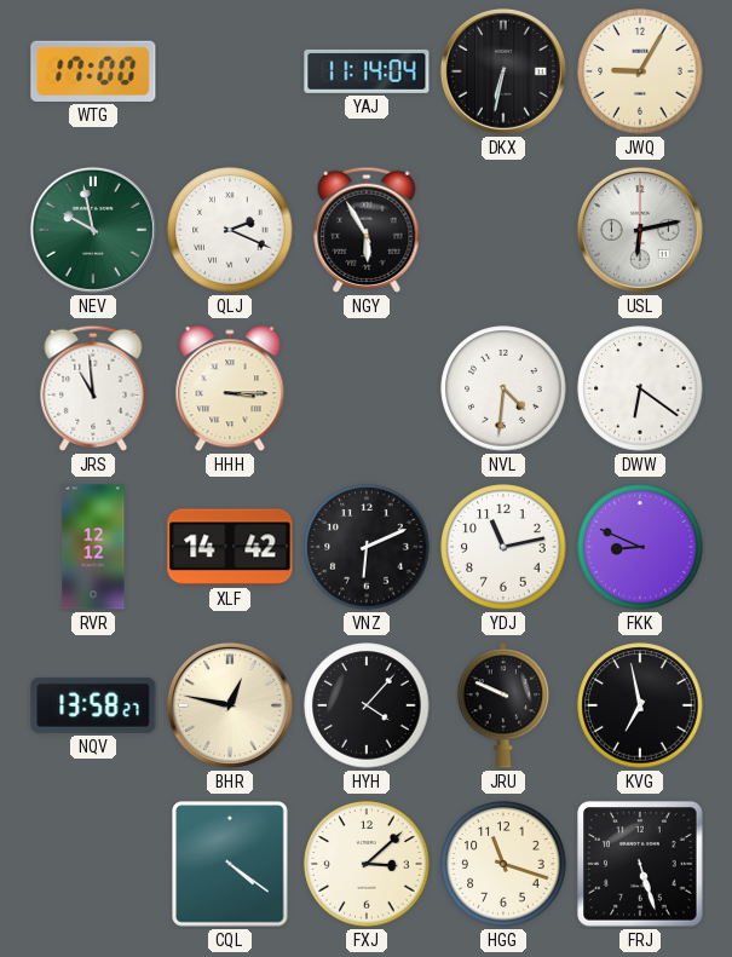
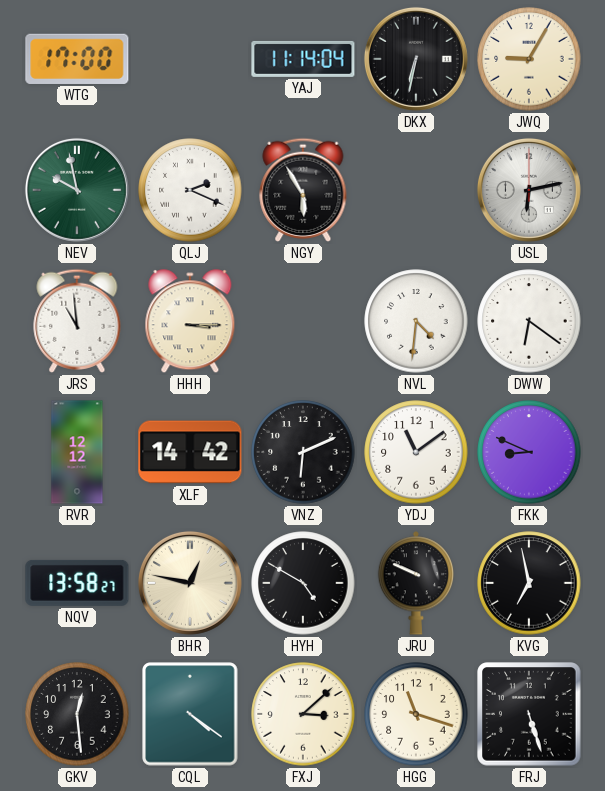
YDJ: 11:13 -> 11:09 (416, 452)
HYH: 4:07 -> 4:50 (303, 583)
GKV: none -> 12:29 (77, 714)
